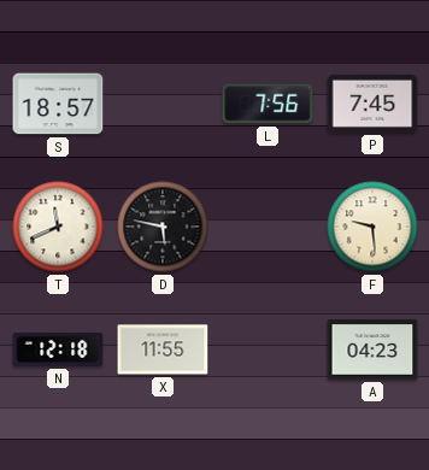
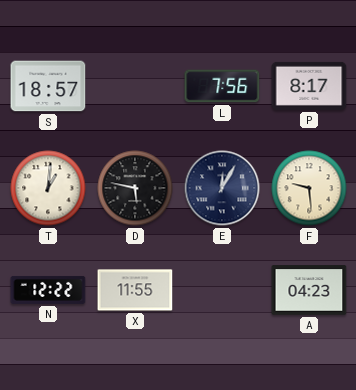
P: 7:45 -> 8:17 (309, 86)
T: 11:41 -> 1:01 (48, 188)
E: none -> 12:05 (222, 188)
N: 12:18 -> 12:22 (48, 290)
